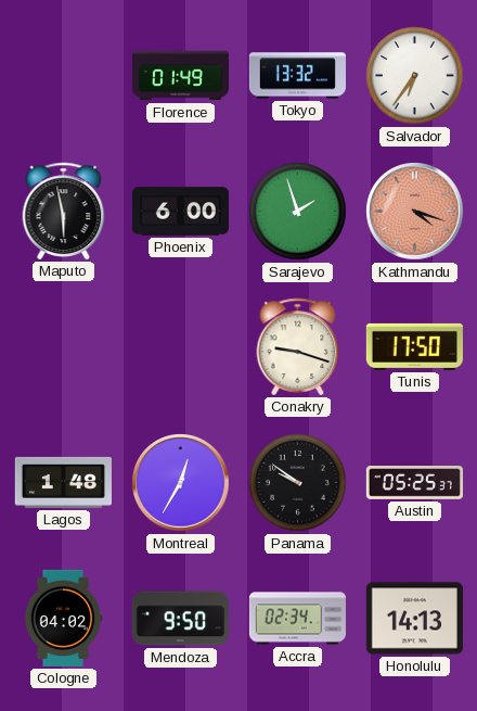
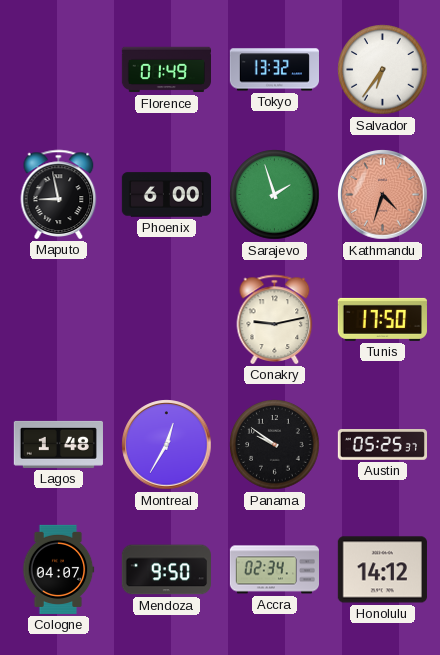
Maputo: 5:58 -> 8:58 (59, 194)
Kathmandu: 4:18 -> 4:33 (383, 195)
Conakry: 9:18 -> 9:13 (275, 319)
Cologne: 04:02 -> 04:07 (58, 569)
Honolulu: 14:13 -> 14:12 (382, 570)
